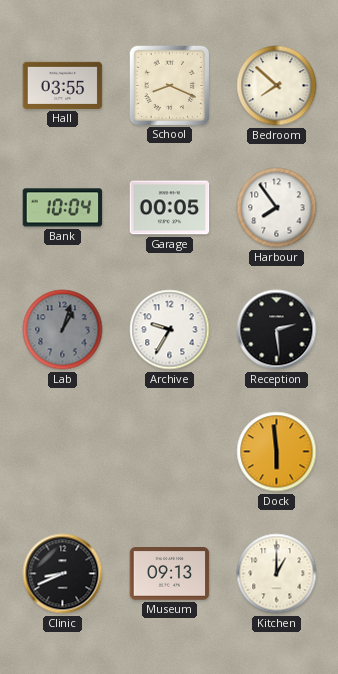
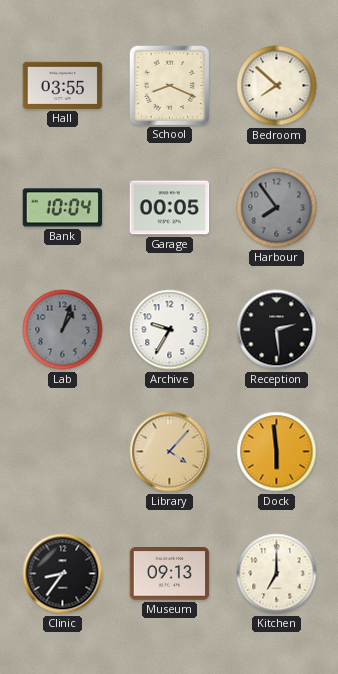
Harbour dial: white -> grey (277, 208)
Library: none -> 4:07 (170, 452)
Clinic: 8:41 -> 8:36 (63, 574)
Kitchen: 1:00 -> 7:00 (277, 574)
